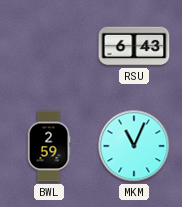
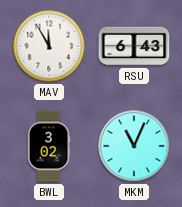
MAV: none -> 11:55 (49, 46)
BWL: 2:59 -> 3:02 (49, 146)
